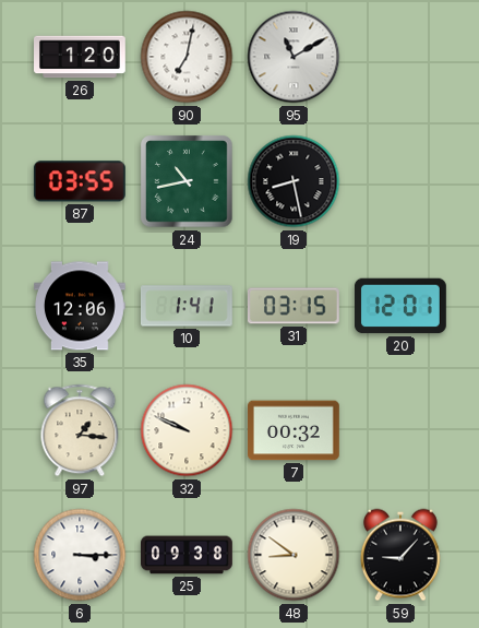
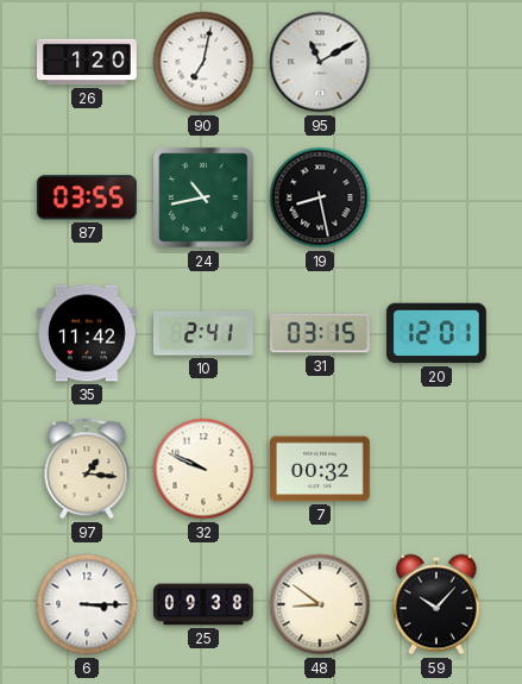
35: 12:06 -> 11:42 (88, 333)
10: 1:41 -> 2:41 (205, 333)
59: 9:07 -> 10:07 (436, 604)
